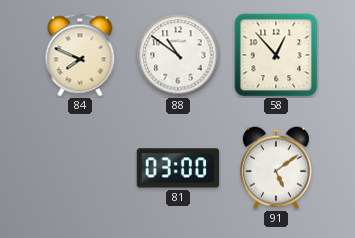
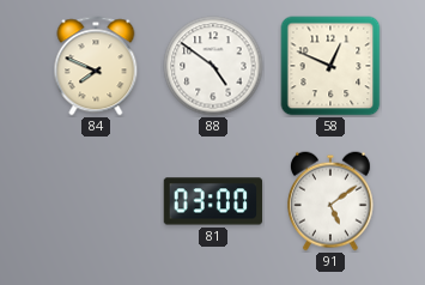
88: 10:51 -> 4:51 (213, 66)
58: 12:53 -> 12:49 (330, 66)
